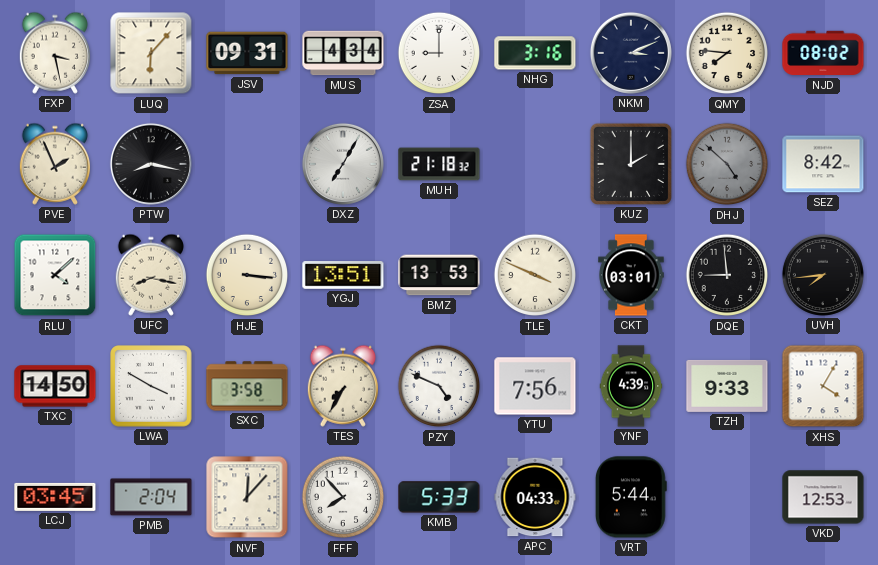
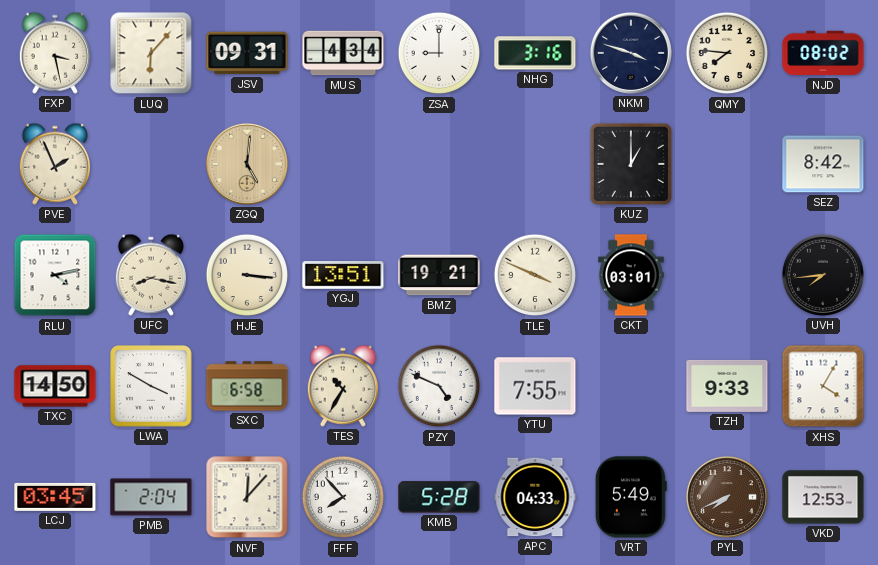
NKM: 3:11 -> 3:48 (631, 53)
PTW: 8:17 -> none (151, 164)
ZGQ: none -> 5:01 (247, 164)
DXZ: 7:05 -> none (343, 164)
MUH: 21:18 -> none (439, 164)
KUZ: 2:00 -> 1:00 (631, 164)
DHJ: 4:52 -> none (727, 164)
RLU: 4:08 -> 4:13 (55, 275)
BMZ: 13:53 -> 19:21 (439, 275)
DQE: 8:59 -> none (727, 275)
SXC: 3:58 -> 6:58 (247, 386)
TES: 7:35 -> 10:35 (342, 386)
YTU: 7:56 -> 7:55 (535, 386)
YNF: 4:39 -> none (631, 386)
KMB: 5:33 -> 5:28 (439, 497)
VRT: 5:44 -> 5:49 (631, 497)
PYL: none -> 7:41 (727, 497)
